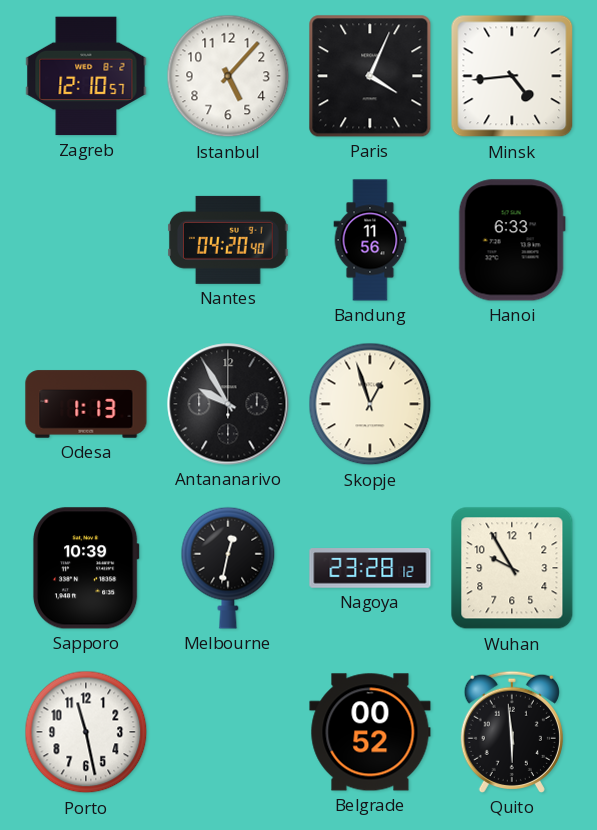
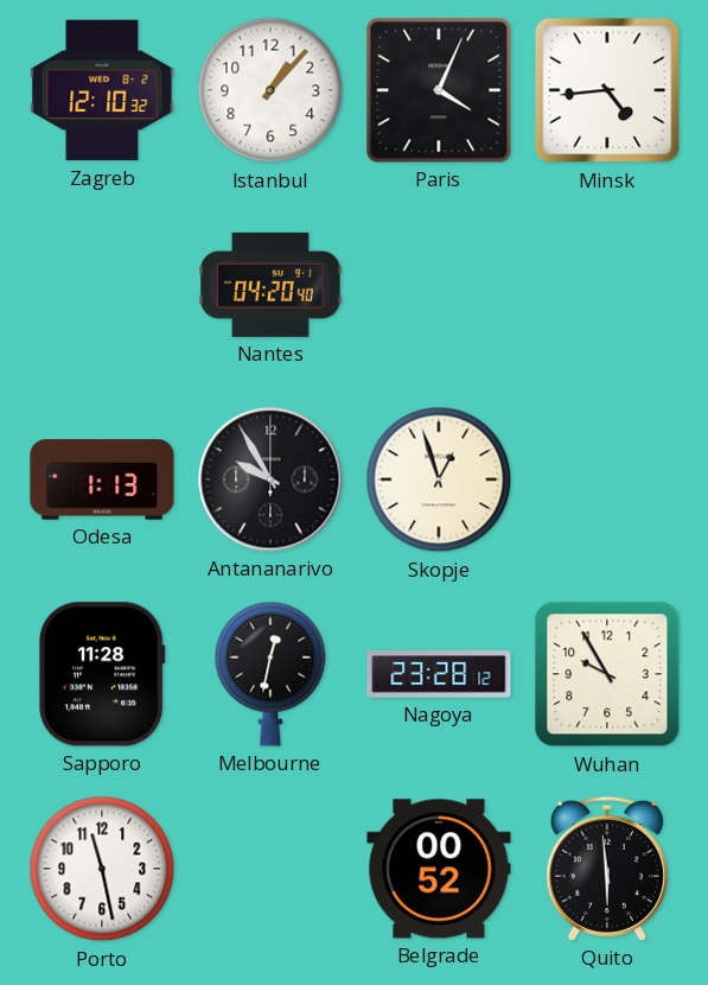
Zagreb: 12:10:57 -> 12:10:32 (102, 90)
Istanbul: 5:07 -> 1:07 (270, 90)
Bandung: 11:56 -> none (370, 240)
Hanoi: 6:33 -> none (512, 240)
Sapporo: 10:39 -> 11:28 (102, 674)
